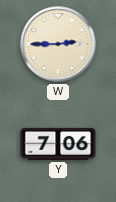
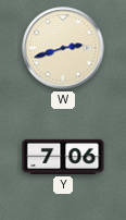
W: 2:45 -> 2:42 (63, 48)
